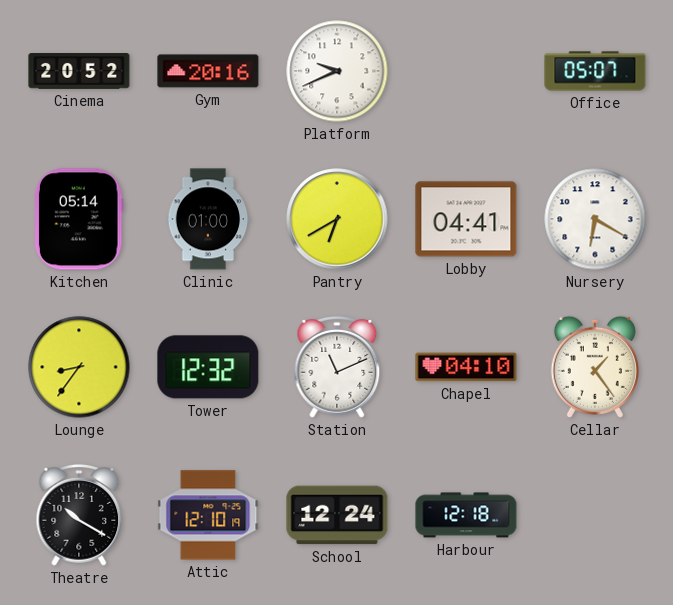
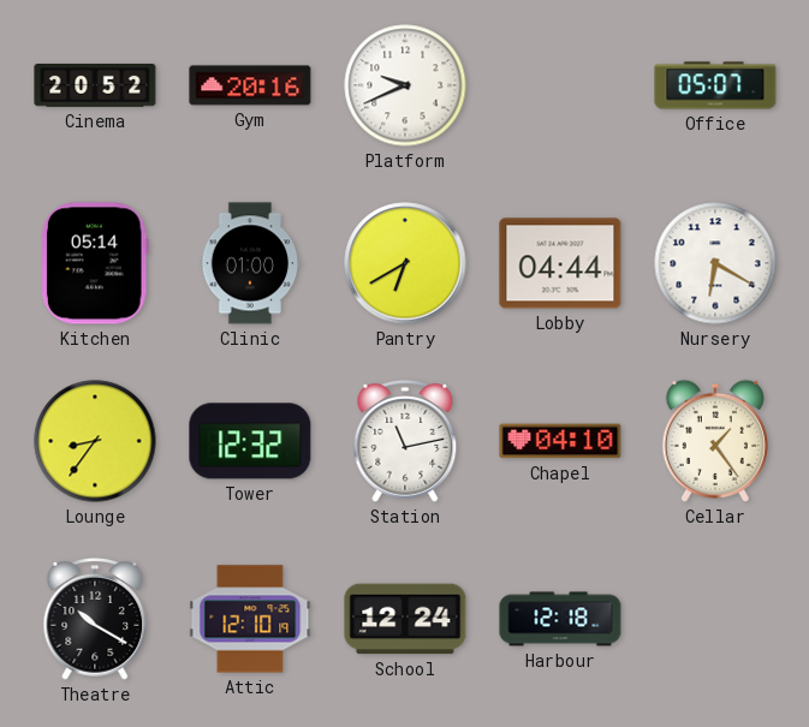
Lobby: 04:41 -> 04:44 (560, 263)
Station: 11:11 -> 11:13 (405, 442)
